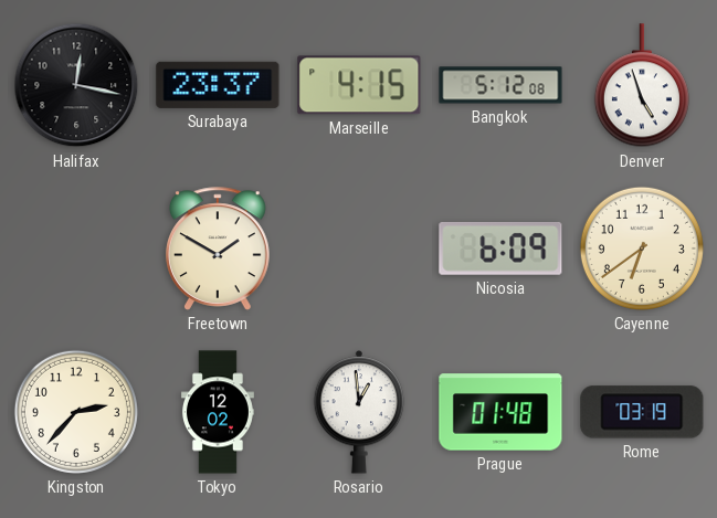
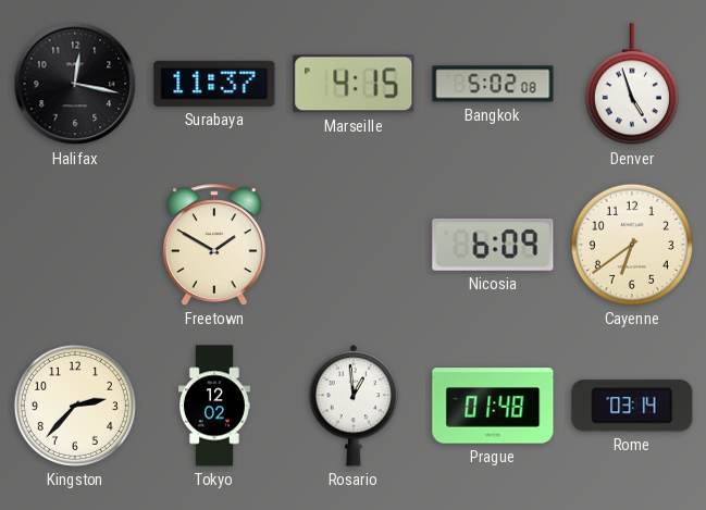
Surabaya: 23:37 -> 11:37 (214, 84)
Bangkok: 5:12 -> 5:02 (493, 84)
Rome: 03:19 -> 03:14 (632, 406)
